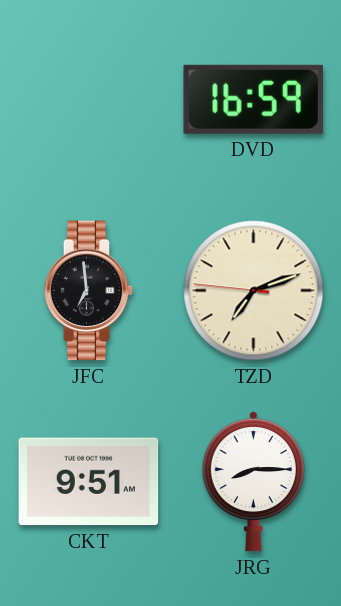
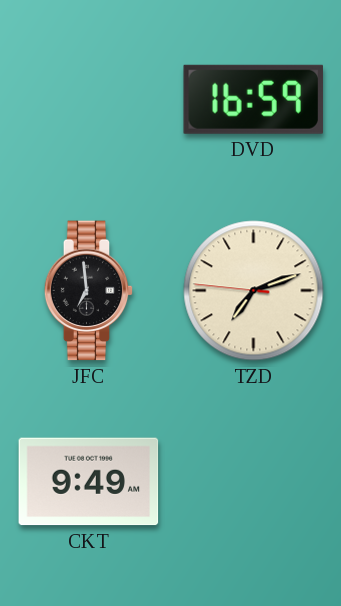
CKT: 9:51 -> 9:49 (89, 482)
JRG: 8:15 -> none (253, 481)
